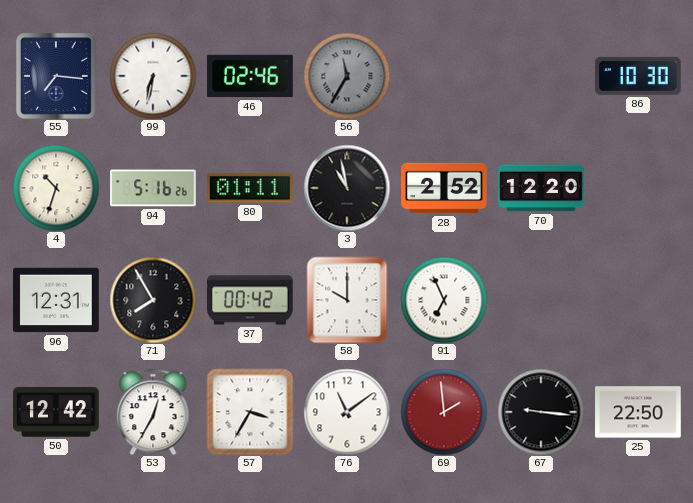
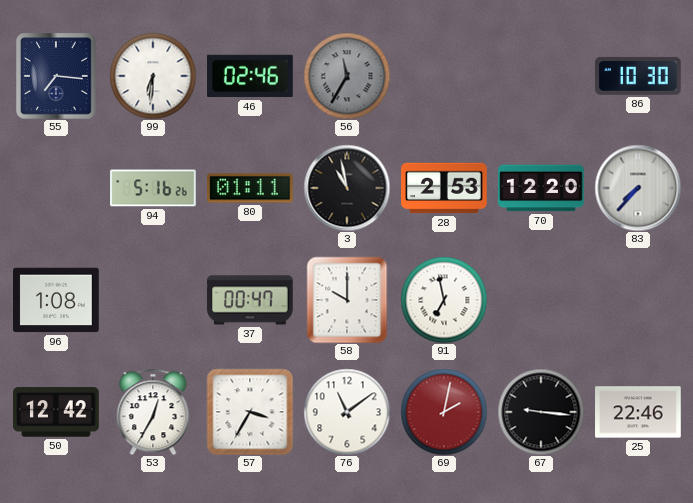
99: 6:32 -> 6:31 (153, 76)
4: 10:33 -> none (56, 188)
28: 2:52 -> 2:53 (444, 188)
83: none -> 7:37 (638, 188)
96: 12:31 -> 1:08 (56, 300)
71: 7:55 -> none (153, 300)
37: 00:42 -> 00:47 (251, 300)
91: 6:56 -> 6:58 (444, 300)
69: 1:59 -> 2:02 (444, 412)
25: 22:50 -> 22:46 (638, 412)
